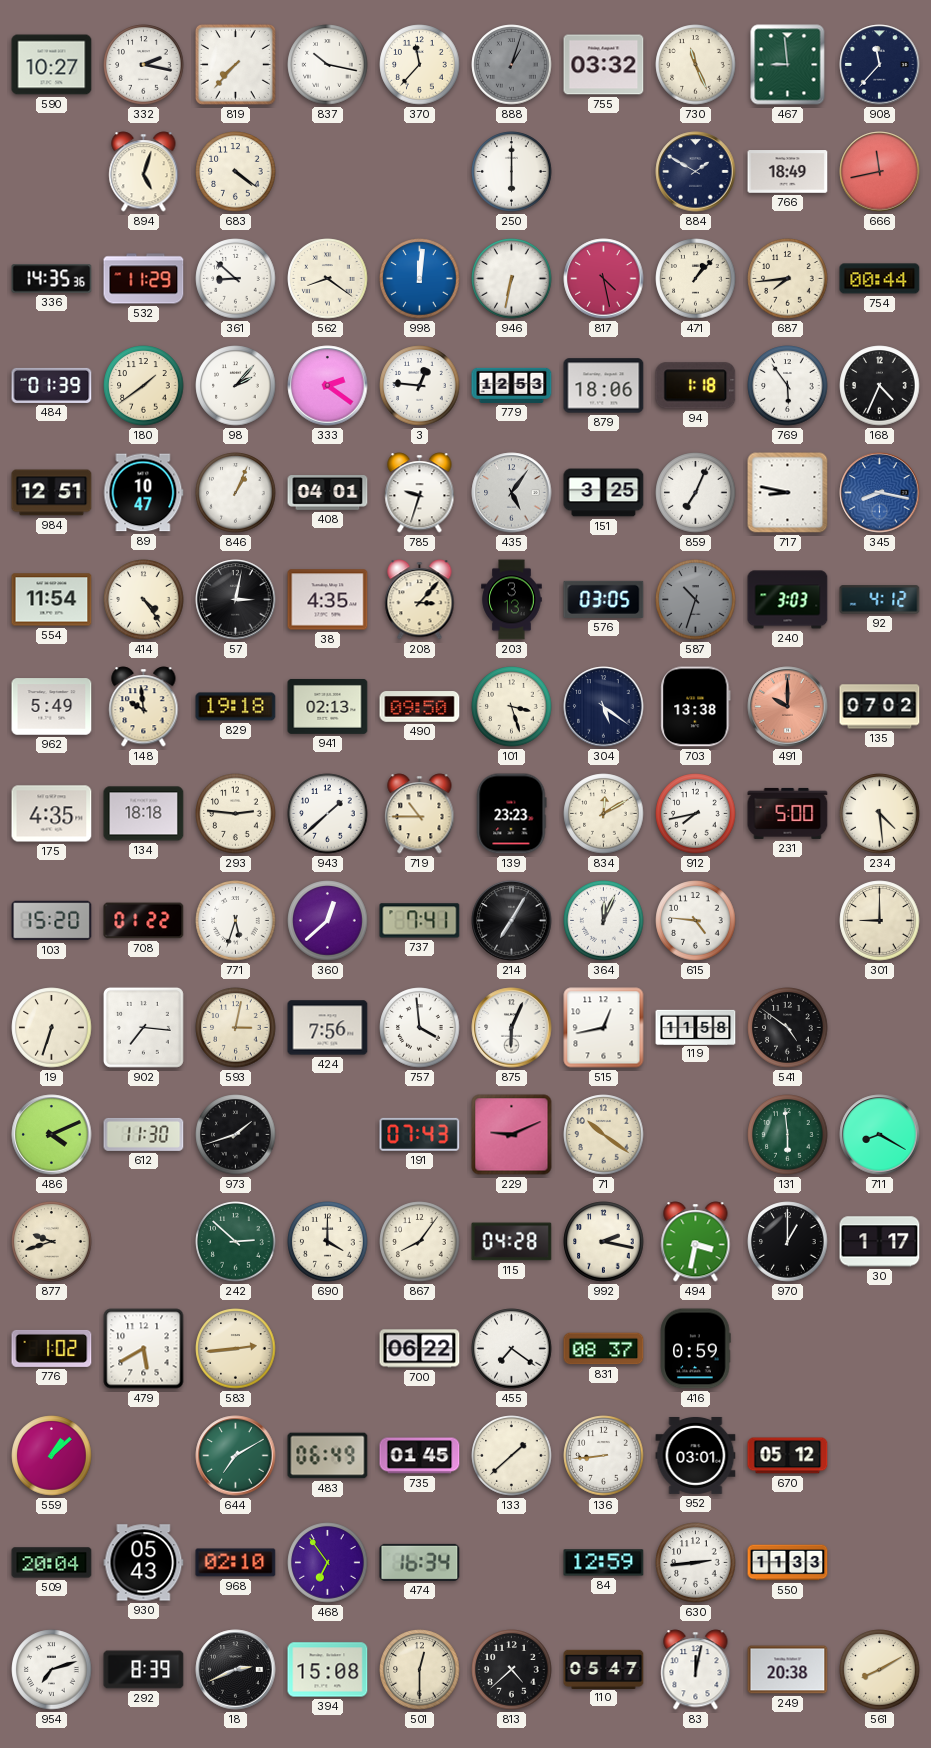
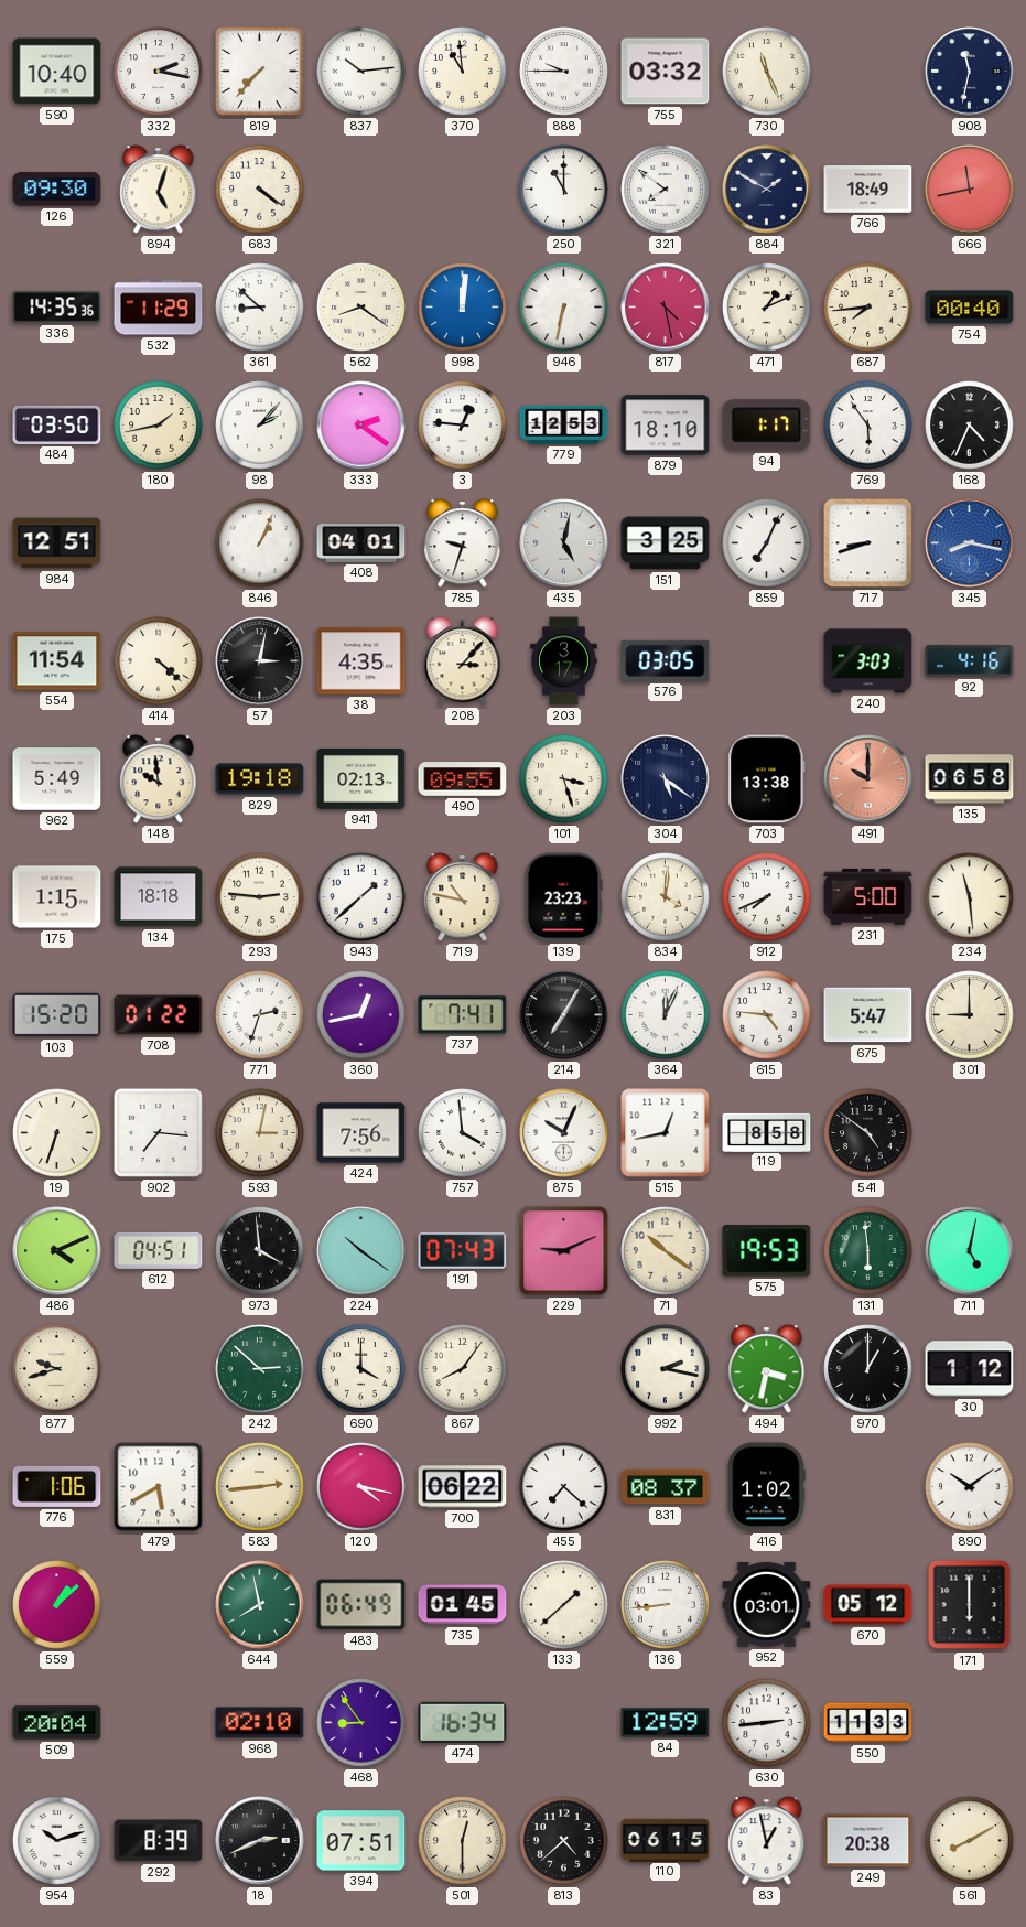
590: 10:27 -> 10:40 (57, 72)
837: 10:17 -> 10:14 (361, 72)
370: 11:37 -> 10:59 (463, 72)
888: 1:03 -> 9:45 (564, 72)
888 dial: grey -> white (564, 72)
467: 8:59 -> none (788, 65)
908: 11:37 -> 11:32 (970, 72)
126: none -> 09:30 (57, 190)
250: 6:00 -> 11:00 (564, 190)
321: none -> 7:51 (666, 190)
471: 1:07 -> 1:11 (767, 308)
754: 00:44 -> 00:40 (970, 308)
484: 01:39 -> 03:50 (57, 424)
180: 1:39 -> 1:43 (159, 426)
879: 18:06 -> 18:10 (666, 426)
94: 1:18 -> 1:17 (767, 426)
89: 10:47 -> none (144, 493)
435: 5:06 -> 5:02 (564, 543)
717: 8:47 -> 8:42 (868, 543)
414: 4:24 -> 4:22 (159, 661)
203: 3:13 -> 3:17 (564, 661)
587: 10:33 -> none (696, 600)
92: 4:12 -> 4:16 (970, 661)
490: 09:50 -> 09:55 (463, 779)
135: 07:02 -> 06:58 (970, 779)
175: 4:35 -> 1:15 (57, 897)
719: 10:45 -> 10:47 (463, 897)
834: 12:10 -> 4:01 (666, 897)
912: 7:43 -> 7:41 (767, 897)
234: 4:29 -> 11:29 (970, 897)
771: 5:33 -> 2:33 (260, 1015)
360: 12:38 -> 12:43 (361, 1015)
675: none -> 5:47 (868, 1015)
875: 6:04 -> 10:04 (564, 1133)
119: 11:58 -> 8:58 (767, 1132)
612: 11:30 -> 04:51 (159, 1250)
973: 1:42 -> 3:59 (260, 1251)
224: none -> 10:21 (361, 1251)
575: none -> 19:53 (767, 1251)
711: 8:20 -> 5:02 (970, 1251)
115: 04:28 -> none (512, 1242)
30: 1:17 -> 1:12 (970, 1369)
776: 1:02 -> 1:06 (57, 1486)
120: none -> 4:17 (361, 1487)
455: 7:21 -> 7:22 (564, 1487)
416: 0:59 -> 1:02 (766, 1487)
890: none -> 10:09 (970, 1487)
644: 7:10 -> 7:58 (260, 1605)
171: none -> 6:00 (970, 1605)
930: 05:43 -> none (144, 1563)
468: 6:54 -> 8:54 (361, 1723)
954: 7:12 -> 10:12 (57, 1841)
394: 15:08 -> 07:51 (361, 1841)
110: 05:47 -> 06:15 (666, 1840)
83: 12:02 -> 12:58 (767, 1841)
